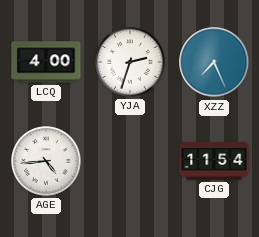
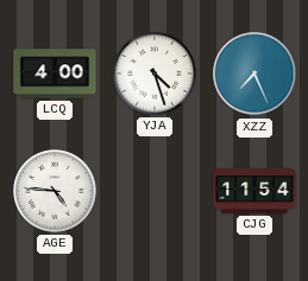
YJA: 2:33 -> 4:27 (155, 74)
AGE: 4:44 -> 4:46 (55, 191)
